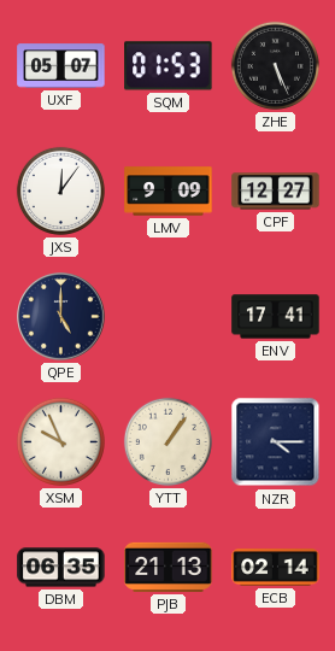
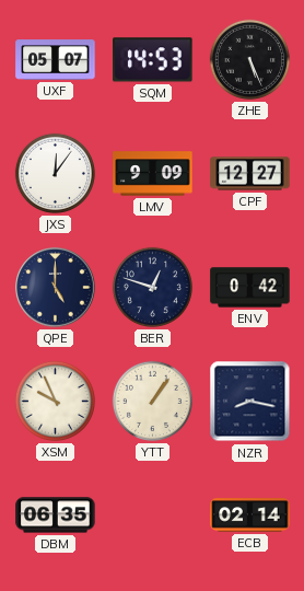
SQM: 01:53 -> 14:53 (153, 60)
BER: none -> 12:48 (152, 287)
ENV: 17:41 -> 0:42 (250, 288)
NZR: 4:15 -> 8:17 (250, 402)
PJB: 21:13 -> none (169, 567)
